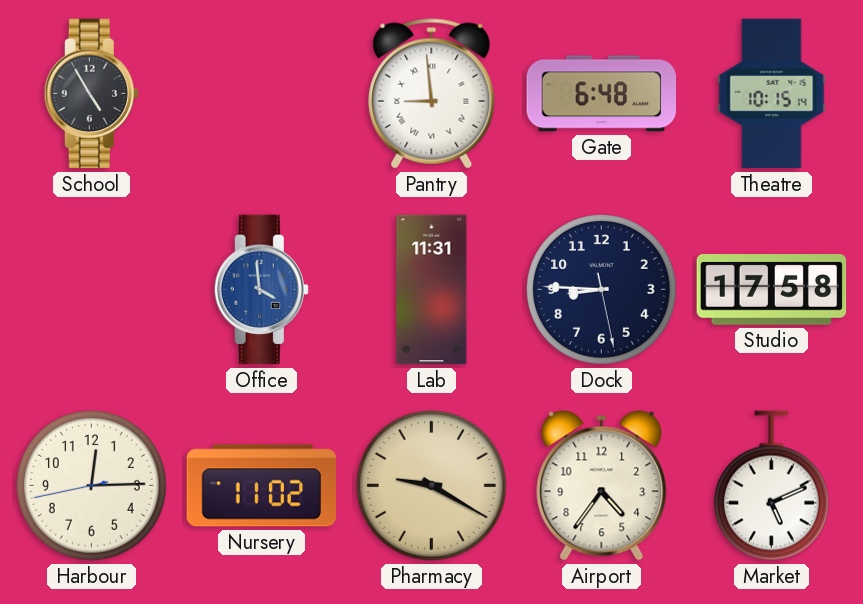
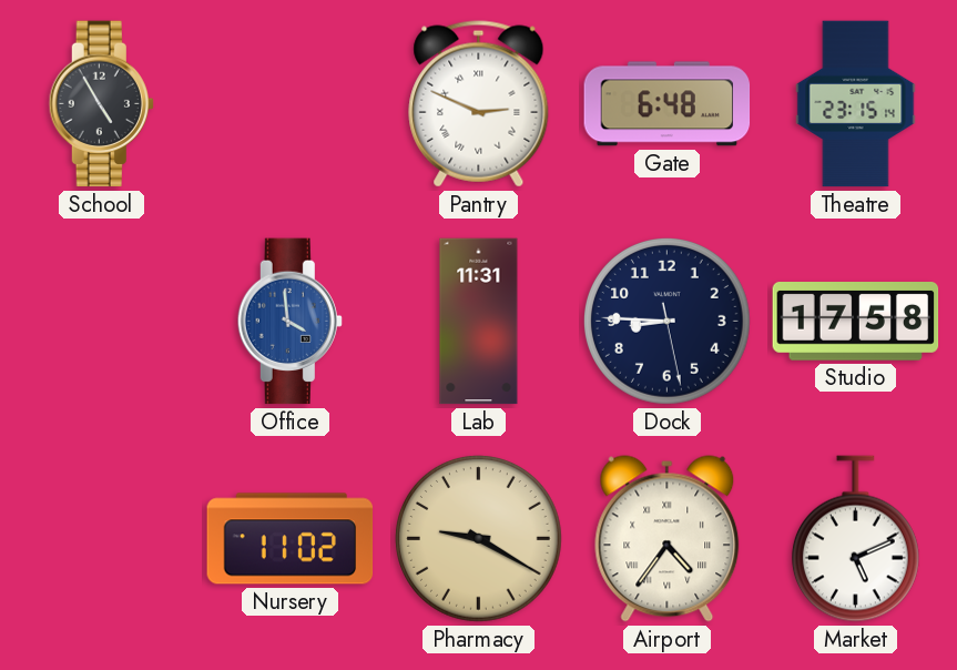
Pantry: 8:59 -> 2:49 (479, 104)
Theatre: 10:15 -> 23:15 (856, 104)
Harbour: 12:14 -> none (92, 486)
Airport numerals: Arabic -> Roman (668, 539)
